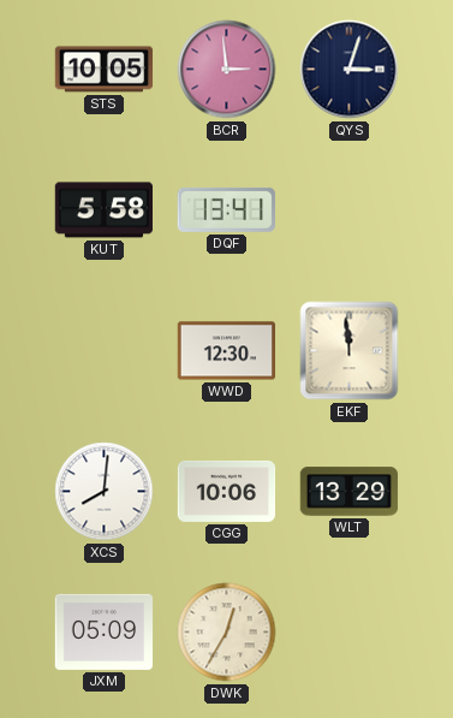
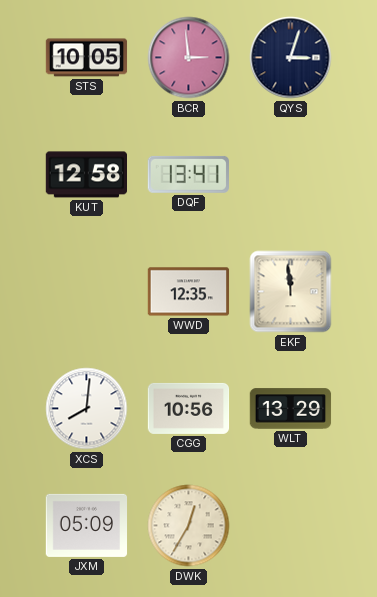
KUT: 5:58 -> 12:58 (86, 175)
WWD: 12:30 -> 12:35 (189, 292)
CGG: 10:06 -> 10:56 (189, 408)
